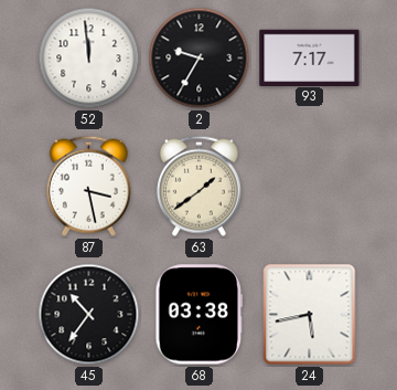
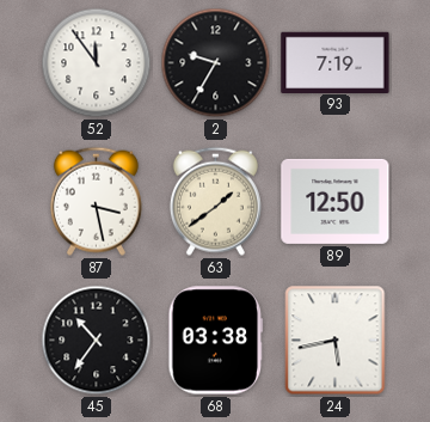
52: 11:59 -> 11:54 (97, 63)
93: 7:17 -> 7:19 (336, 62)
89: none -> 12:50 (336, 201)
